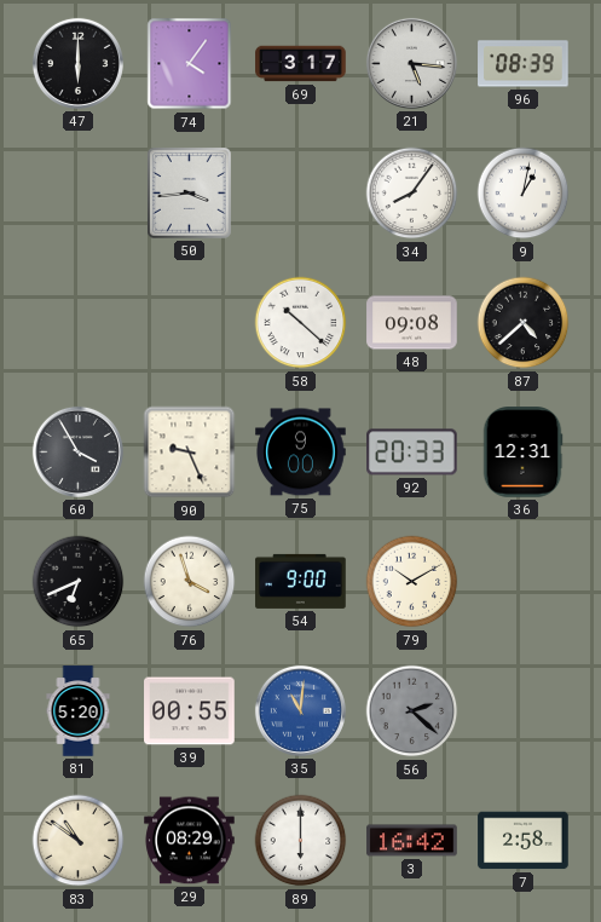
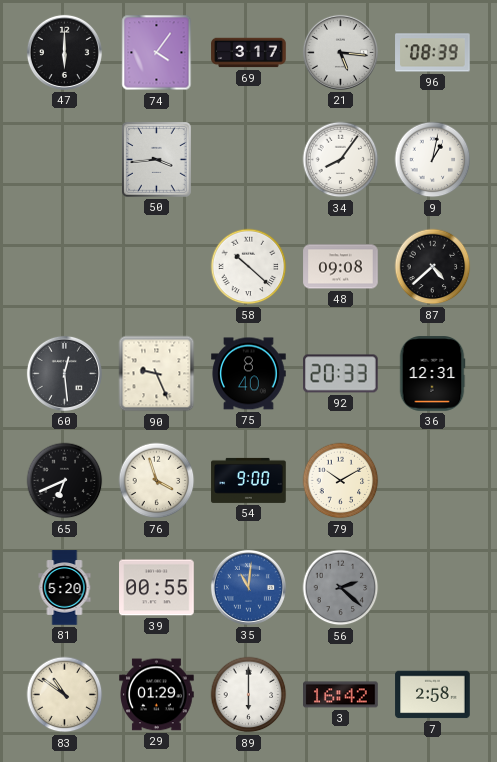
60: 3:55 -> 12:29 (64, 373)
75: 9:00 -> 8:40 (249, 374)
29: 08:29 -> 01:29 (157, 695)
